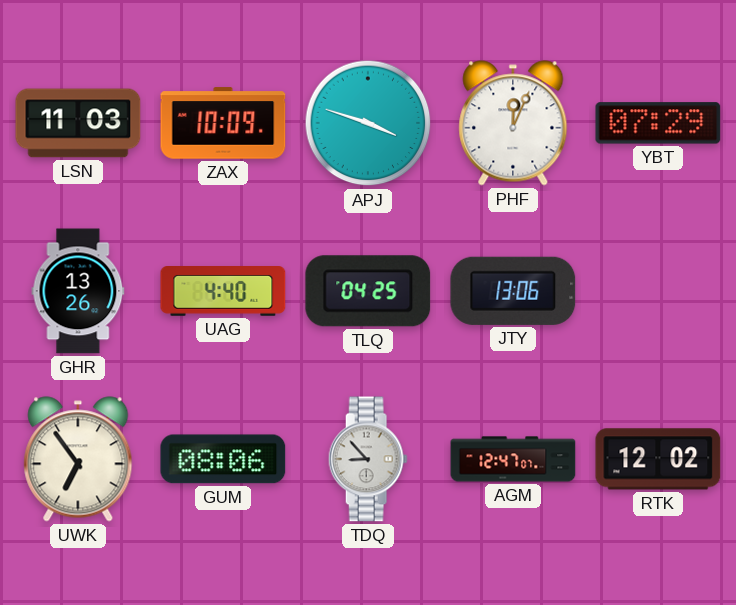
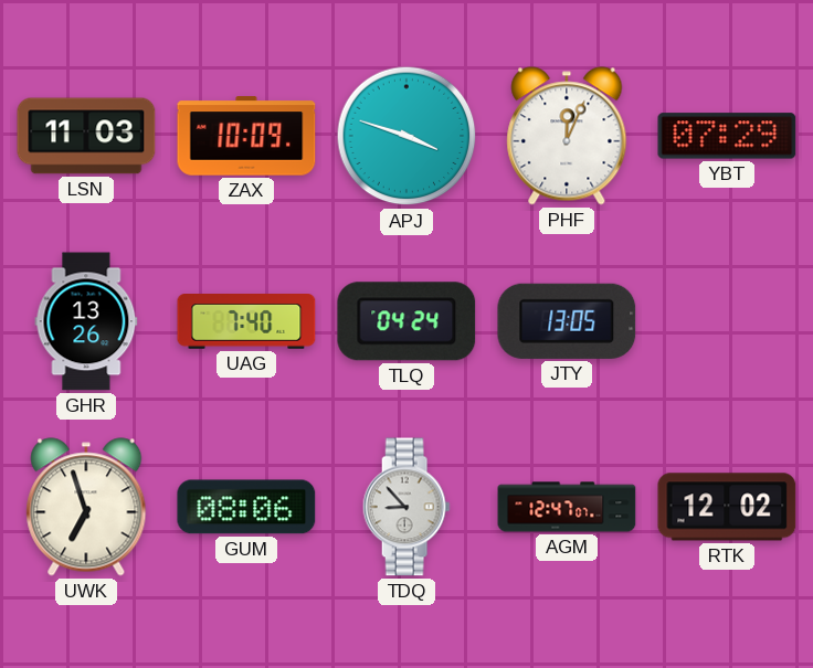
UAG: 4:40 -> 7:40 (246, 322)
TLQ: 04:25 -> 04:24 (406, 321)
JTY: 13:06 -> 13:05 (567, 321)
UWK: 6:54 -> 6:57 (86, 507)
